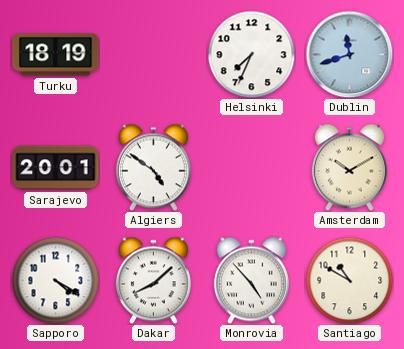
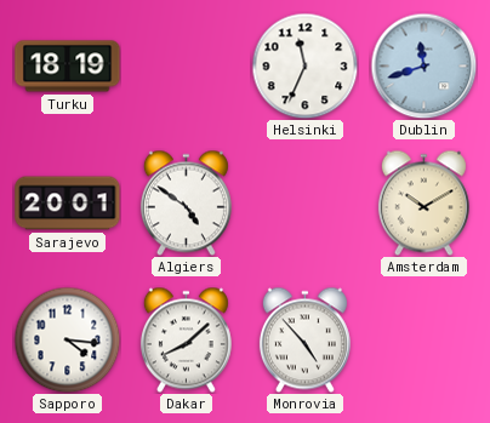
Helsinki: 7:34 -> 11:34 (304, 65)
Sapporo: 4:20 -> 4:16 (67, 339)
Santiago: 10:50 -> none (349, 280)
